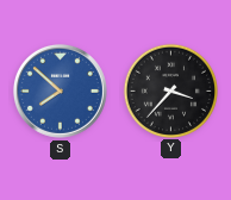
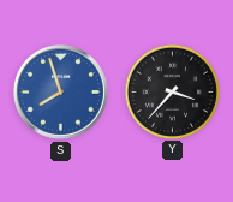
S: 7:52 -> 7:57 (60, 91)
